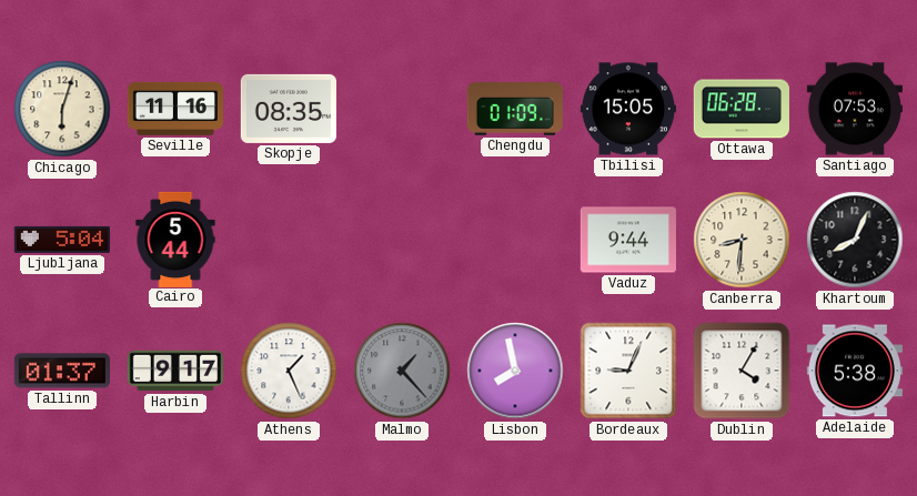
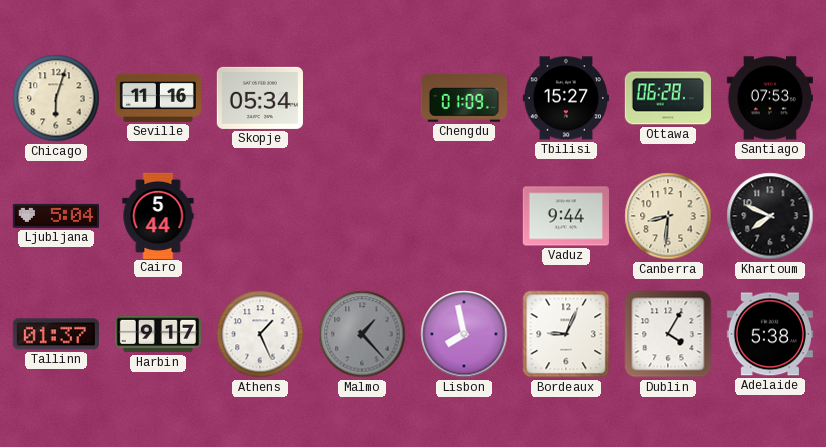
Skopje: 08:35 -> 05:34 (260, 98)
Tbilisi: 15:05 -> 15:27 (566, 98)
Khartoum: 8:04 -> 7:49 (770, 216)
